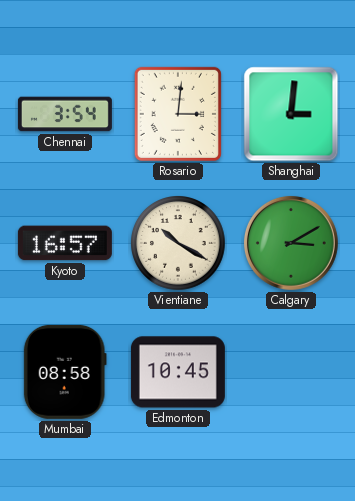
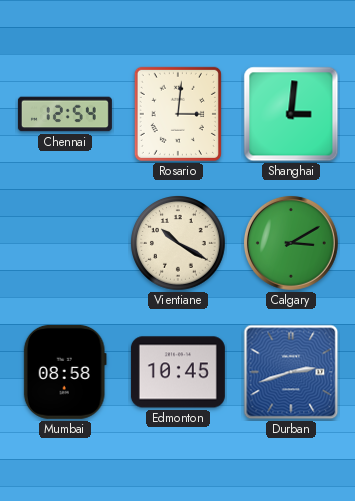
Chennai: 3:54 -> 12:54 (65, 114)
Kyoto: 16:57 -> none (65, 243)
Durban: none -> 2:42 (291, 372)
